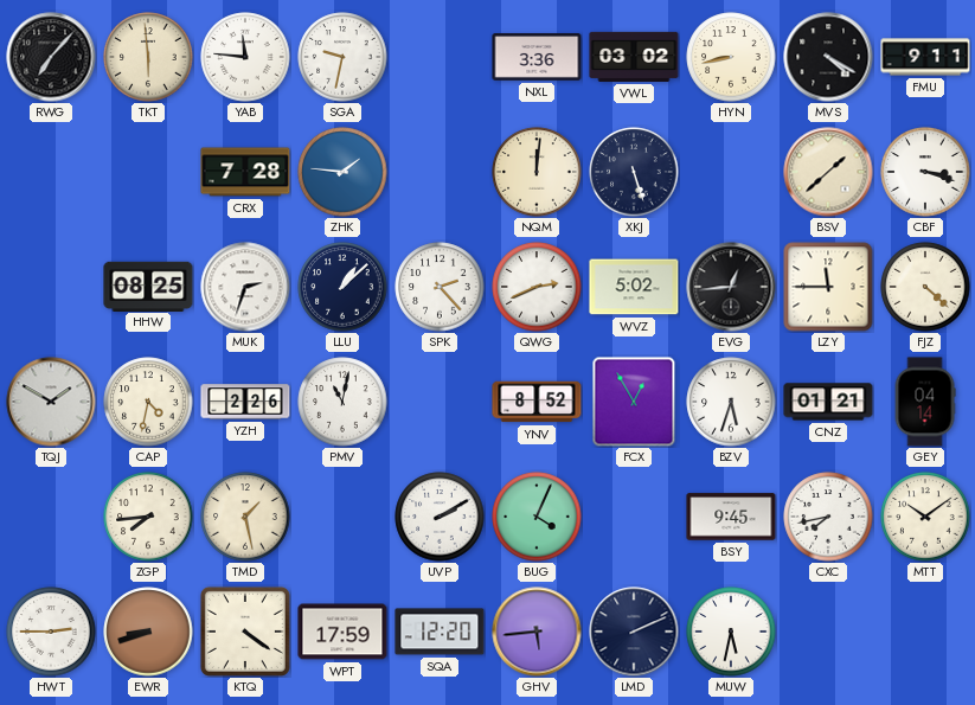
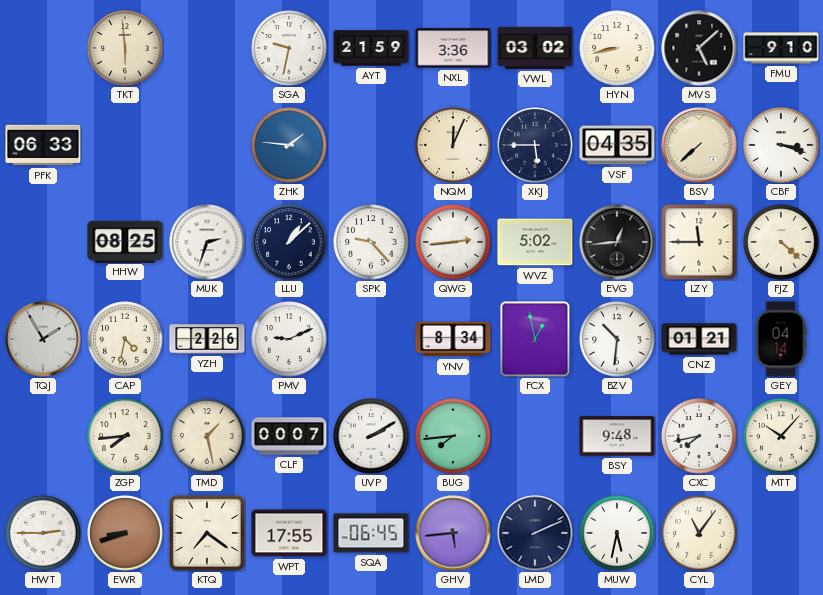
RWG: 7:07 -> none (51, 57)
YAB: 11:46 -> none (245, 57)
AYT: none -> 21:59 (371, 48)
MVS: 4:20 -> 5:08 (699, 48)
FMU: 9:11 -> 9:10 (781, 48)
PFK: none -> 06:33 (43, 145)
CRX: 7:28 -> none (245, 172)
NQM: 12:01 -> 12:04 (453, 145)
XKJ: 5:27 -> 5:45 (535, 145)
VSF: none -> 04:35 (617, 145)
BSV: 1:38 -> 7:38 (699, 145)
SPK: 2:23 -> 9:23 (371, 242)
QWG: 2:41 -> 2:44 (453, 242)
TQJ: 1:50 -> 1:55 (43, 339)
PMV: 11:02 -> 9:11 (289, 339)
YNV: 8:52 -> 8:34 (453, 339)
FCX: 12:55 -> 12:58 (535, 339)
BZV: 5:33 -> 10:31 (617, 339)
CLF: none -> 00:07 (289, 436)
BUG: 4:04 -> 7:44 (453, 436)
BSY: 9:45 -> 9:48 (617, 436)
MTT: 10:09 -> 10:07 (781, 436)
KTQ: 4:21 -> 7:21 (207, 533)
WPT: 17:59 -> 17:55 (289, 533)
SQA: 12:20 -> 06:45 (371, 533)
CYL: none -> 11:06 (699, 533)
